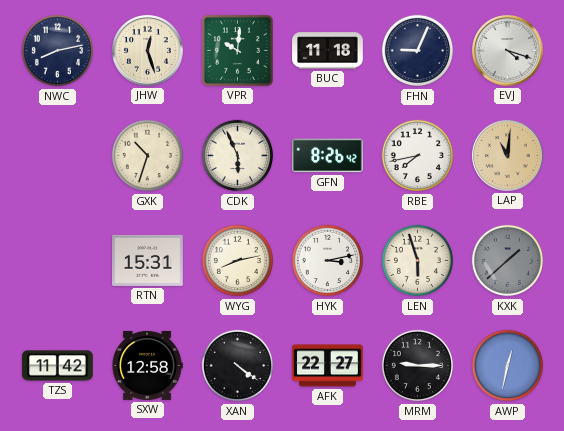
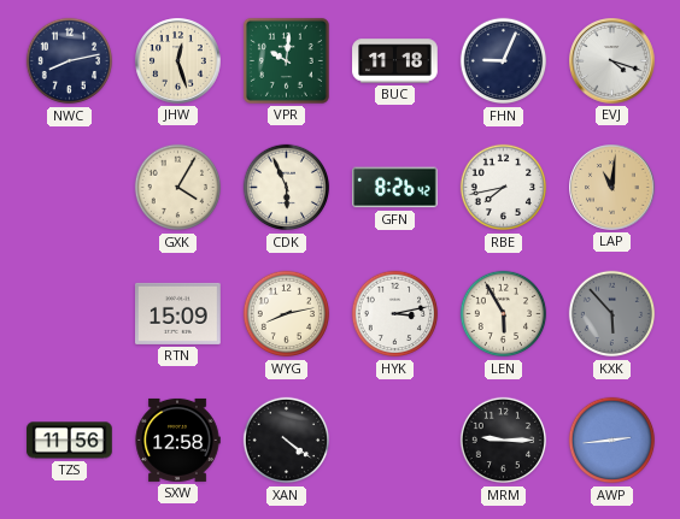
GXK: 10:33 -> 4:05 (178, 188)
RTN: 15:31 -> 15:09 (178, 313)
LEN: 5:57 -> 5:55 (504, 314)
KXK: 1:38 -> 5:53 (612, 314)
TZS: 11:42 -> 11:56 (70, 441)
AFK: 22:27 -> none (328, 366)
AWP: 12:32 -> 2:44 (612, 441)
